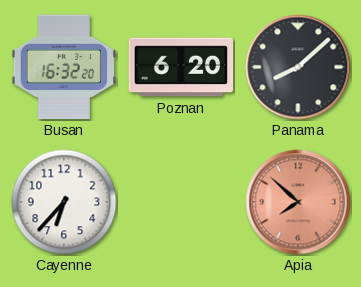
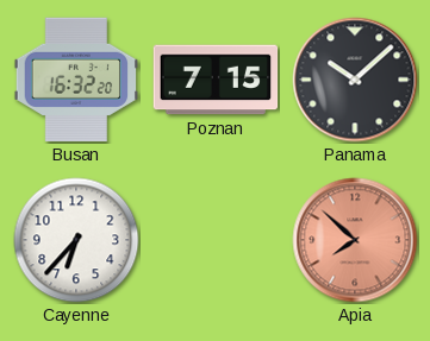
Poznan: 6:20 -> 7:15 (216, 80)
Panama: 8:08 -> 10:08 (355, 80)
